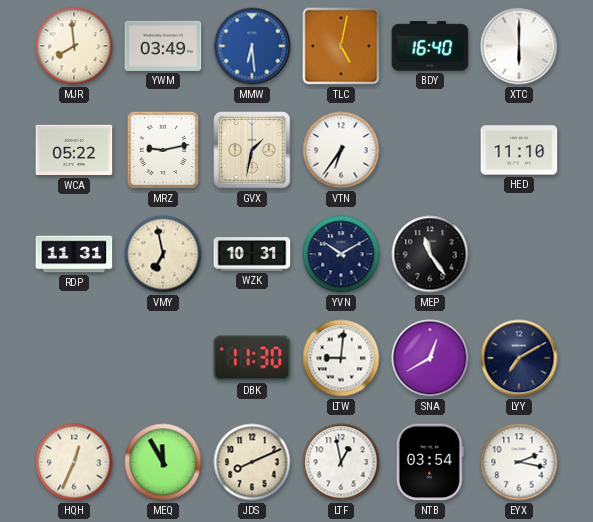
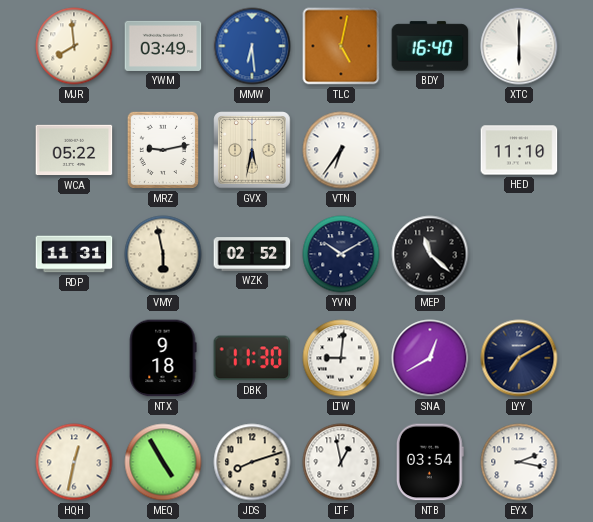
GVX: 1:32 -> 5:32 (252, 150)
VMY: 6:58 -> 5:58 (163, 254)
WZK: 10:31 -> 02:52 (252, 254)
MEP: 11:24 -> 11:22 (430, 254)
NTX: none -> 9:18 (163, 358)
HQH: 12:34 -> 12:32 (74, 462)
MEQ: 11:55 -> 4:55 (163, 462)
JDS: 8:11 -> 8:12 (252, 462)
